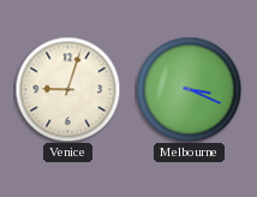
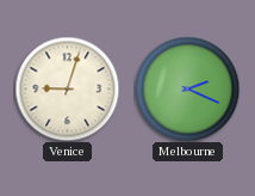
Melbourne: 3:19 -> 2:19 (187, 88)
